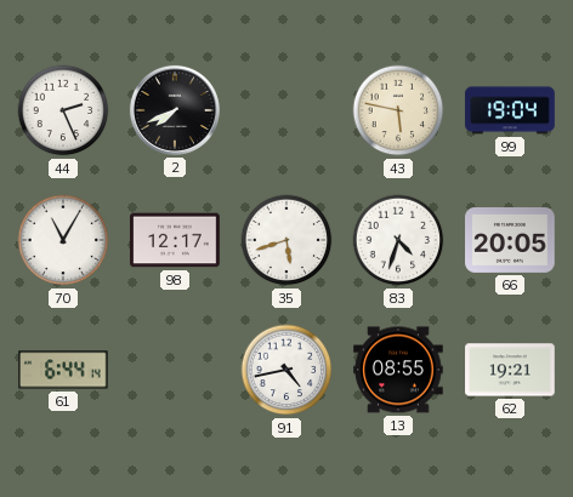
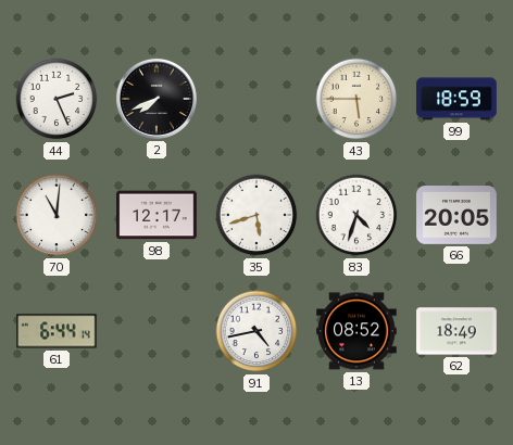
43: 5:47 -> 5:45 (356, 99)
99: 19:04 -> 18:59 (456, 99)
70: 11:05 -> 11:01 (57, 215)
13: 08:55 -> 08:52 (356, 331)
62: 19:21 -> 18:49 (456, 331)
